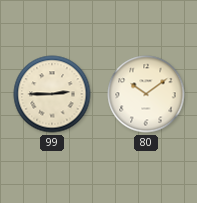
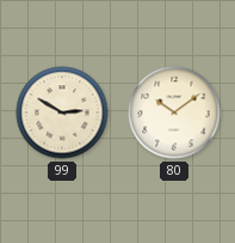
99: 2:45 -> 2:50 (62, 113)
